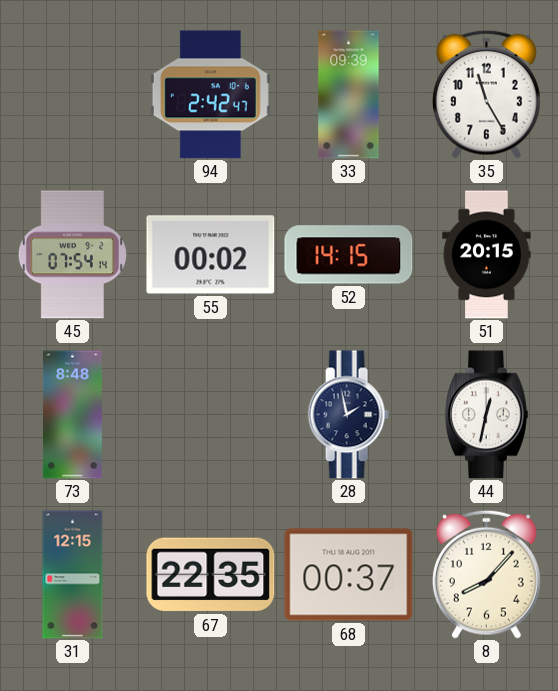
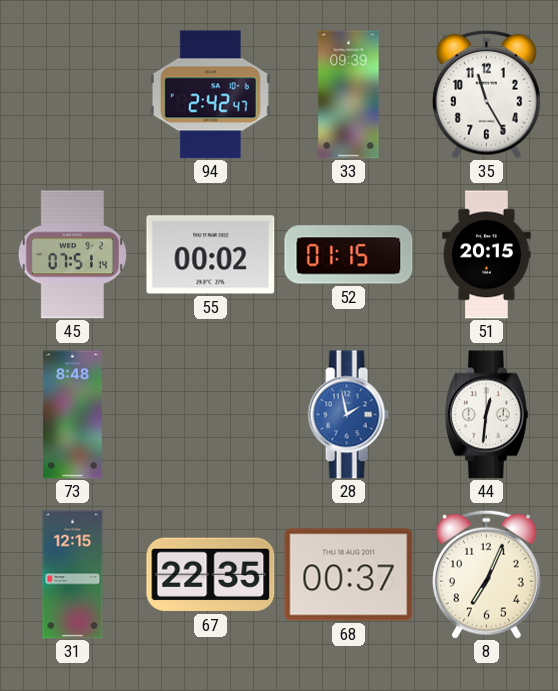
45: 07:54 -> 07:51 (72, 255)
52: 14:15 -> 01:15 (349, 255)
28 dial: navy -> blue (348, 415)
44: 12:32 -> 12:31 (486, 415)
8: 8:07 -> 7:04 (486, 574)
